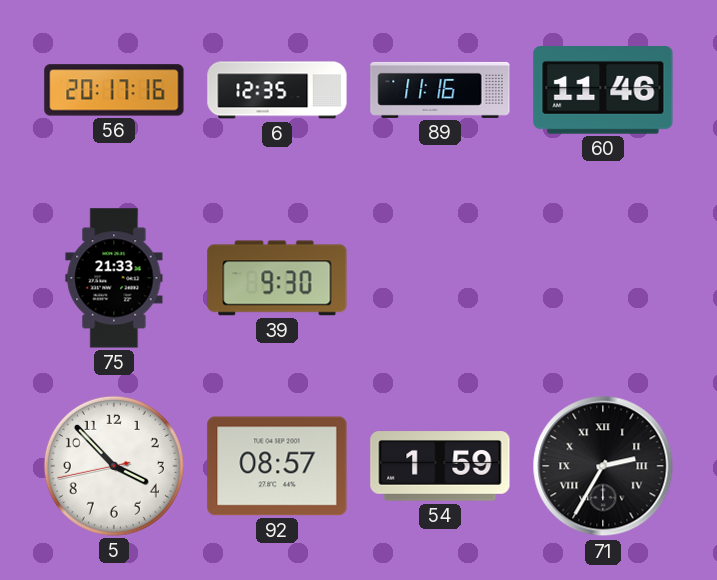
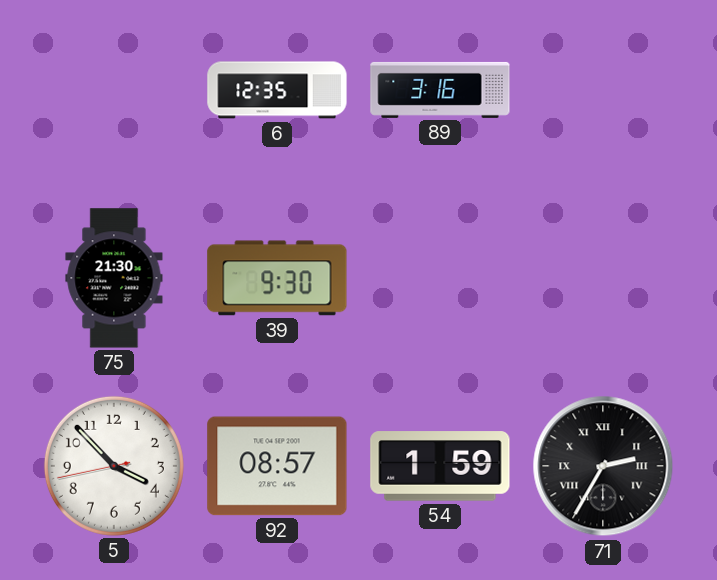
56: 20:17 -> none (114, 90)
89: 11:16 -> 3:16 (440, 90)
60: 11:46 -> none (603, 91)
75: 21:33 -> 21:30 (114, 278)
